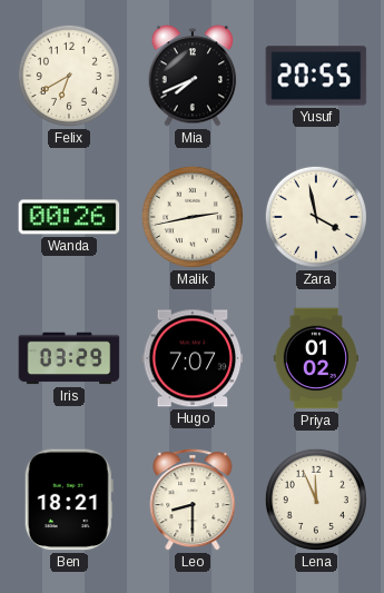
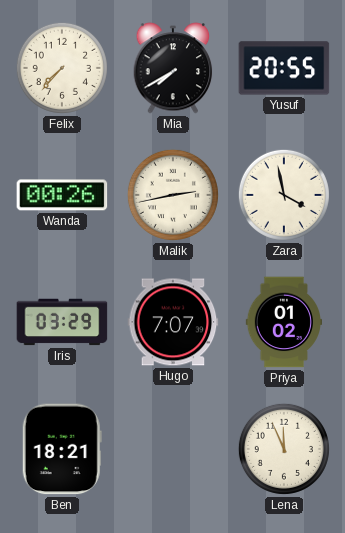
Felix: 6:40 -> 7:37 (62, 68)
Mia: 7:41 -> 7:40 (173, 68)
Leo: 8:30 -> none (193, 500)
